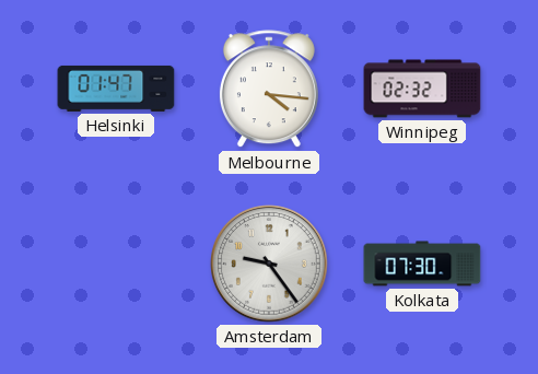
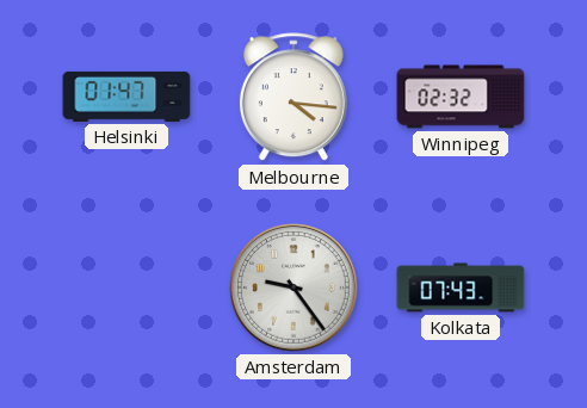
Kolkata: 07:30 -> 07:43 (461, 288)
